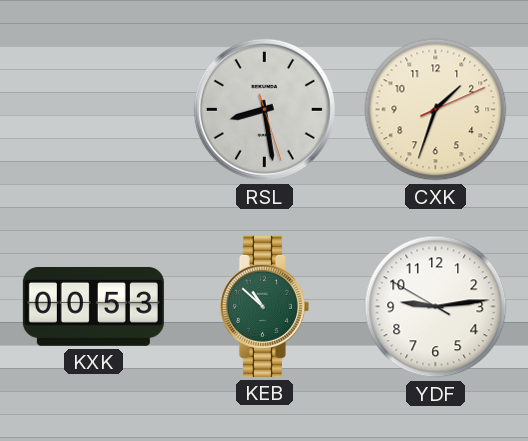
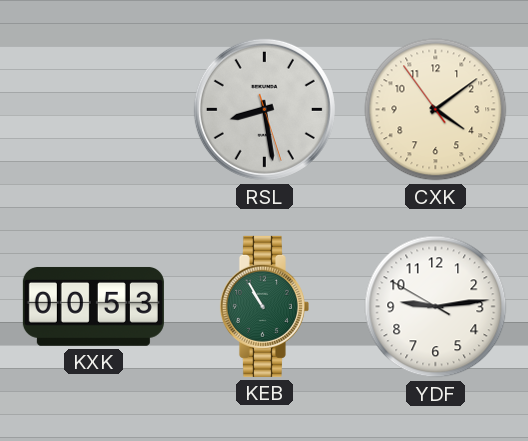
CXK: 1:33 -> 4:08 (436, 110)
KEB: 10:52 -> 10:55 (264, 306)
